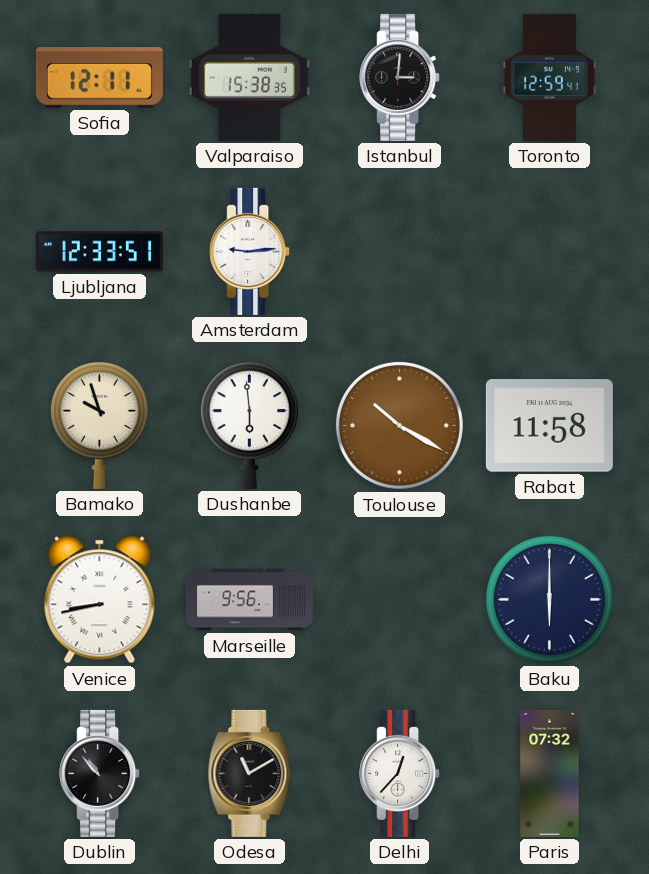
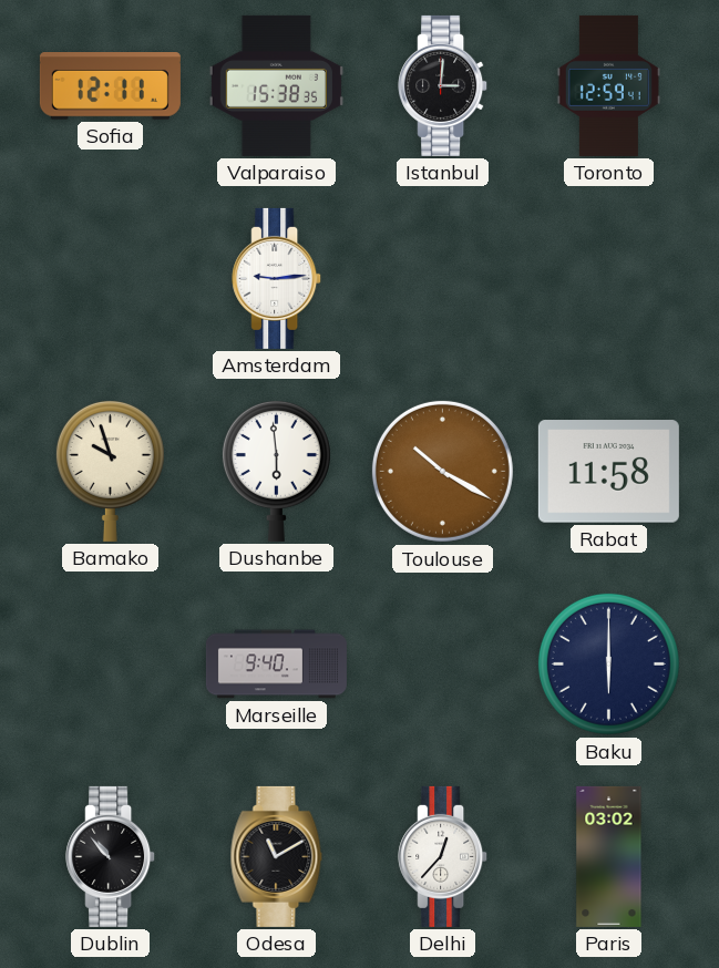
Ljubljana: 12:33 -> none (99, 252)
Venice: 8:43 -> none (100, 600)
Marseille: 9:56 -> 9:40 (276, 665)
Paris: 07:32 -> 03:02 (609, 856)
